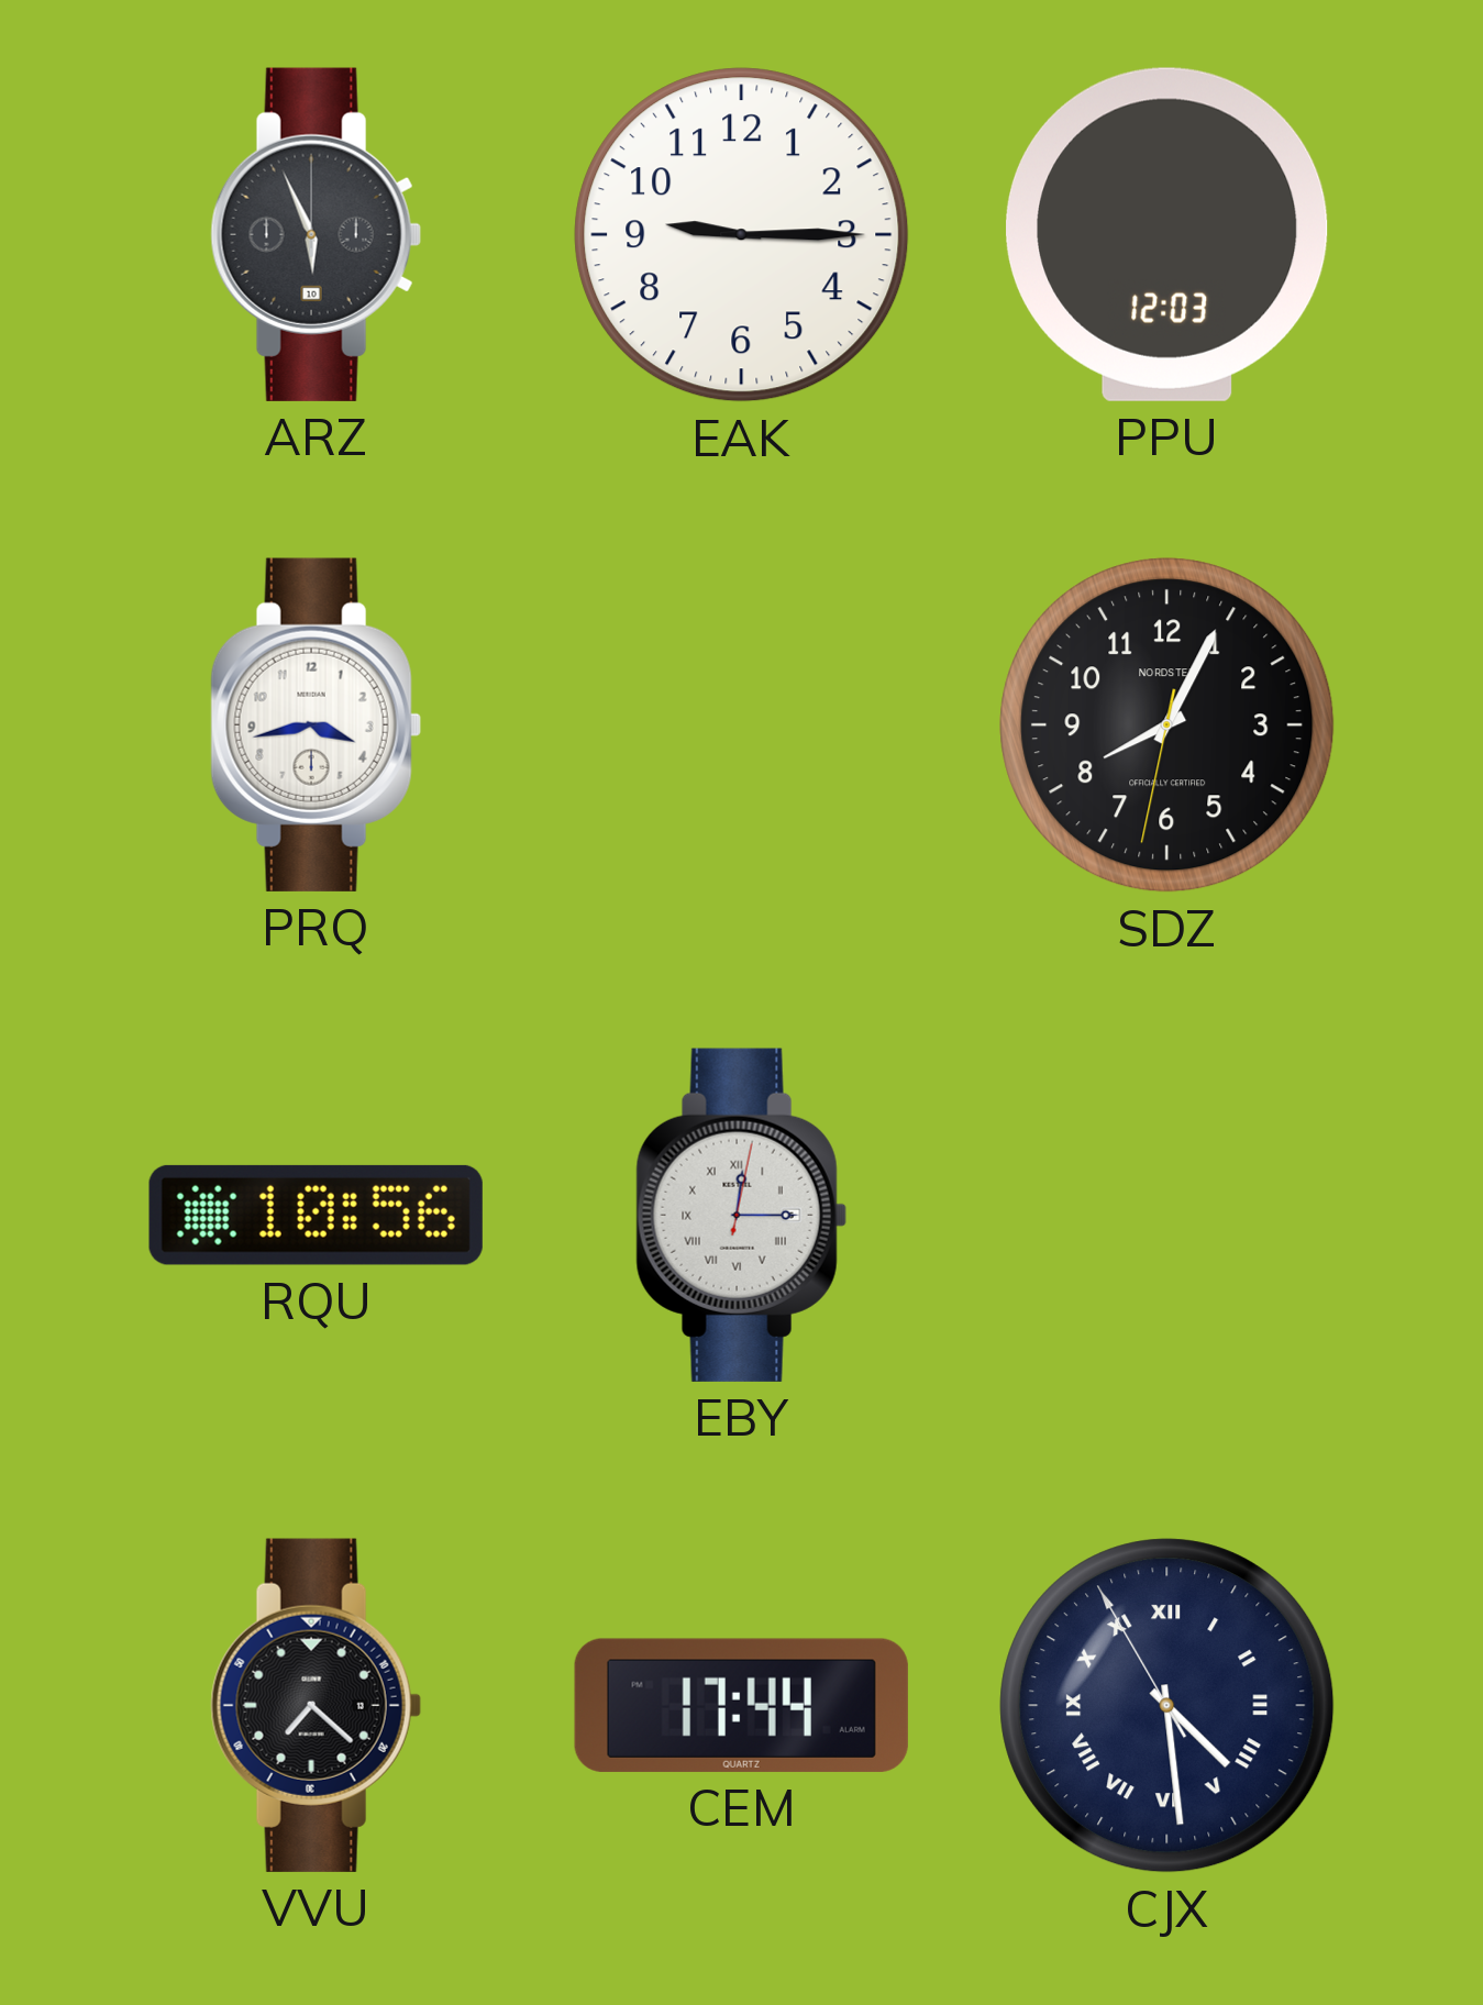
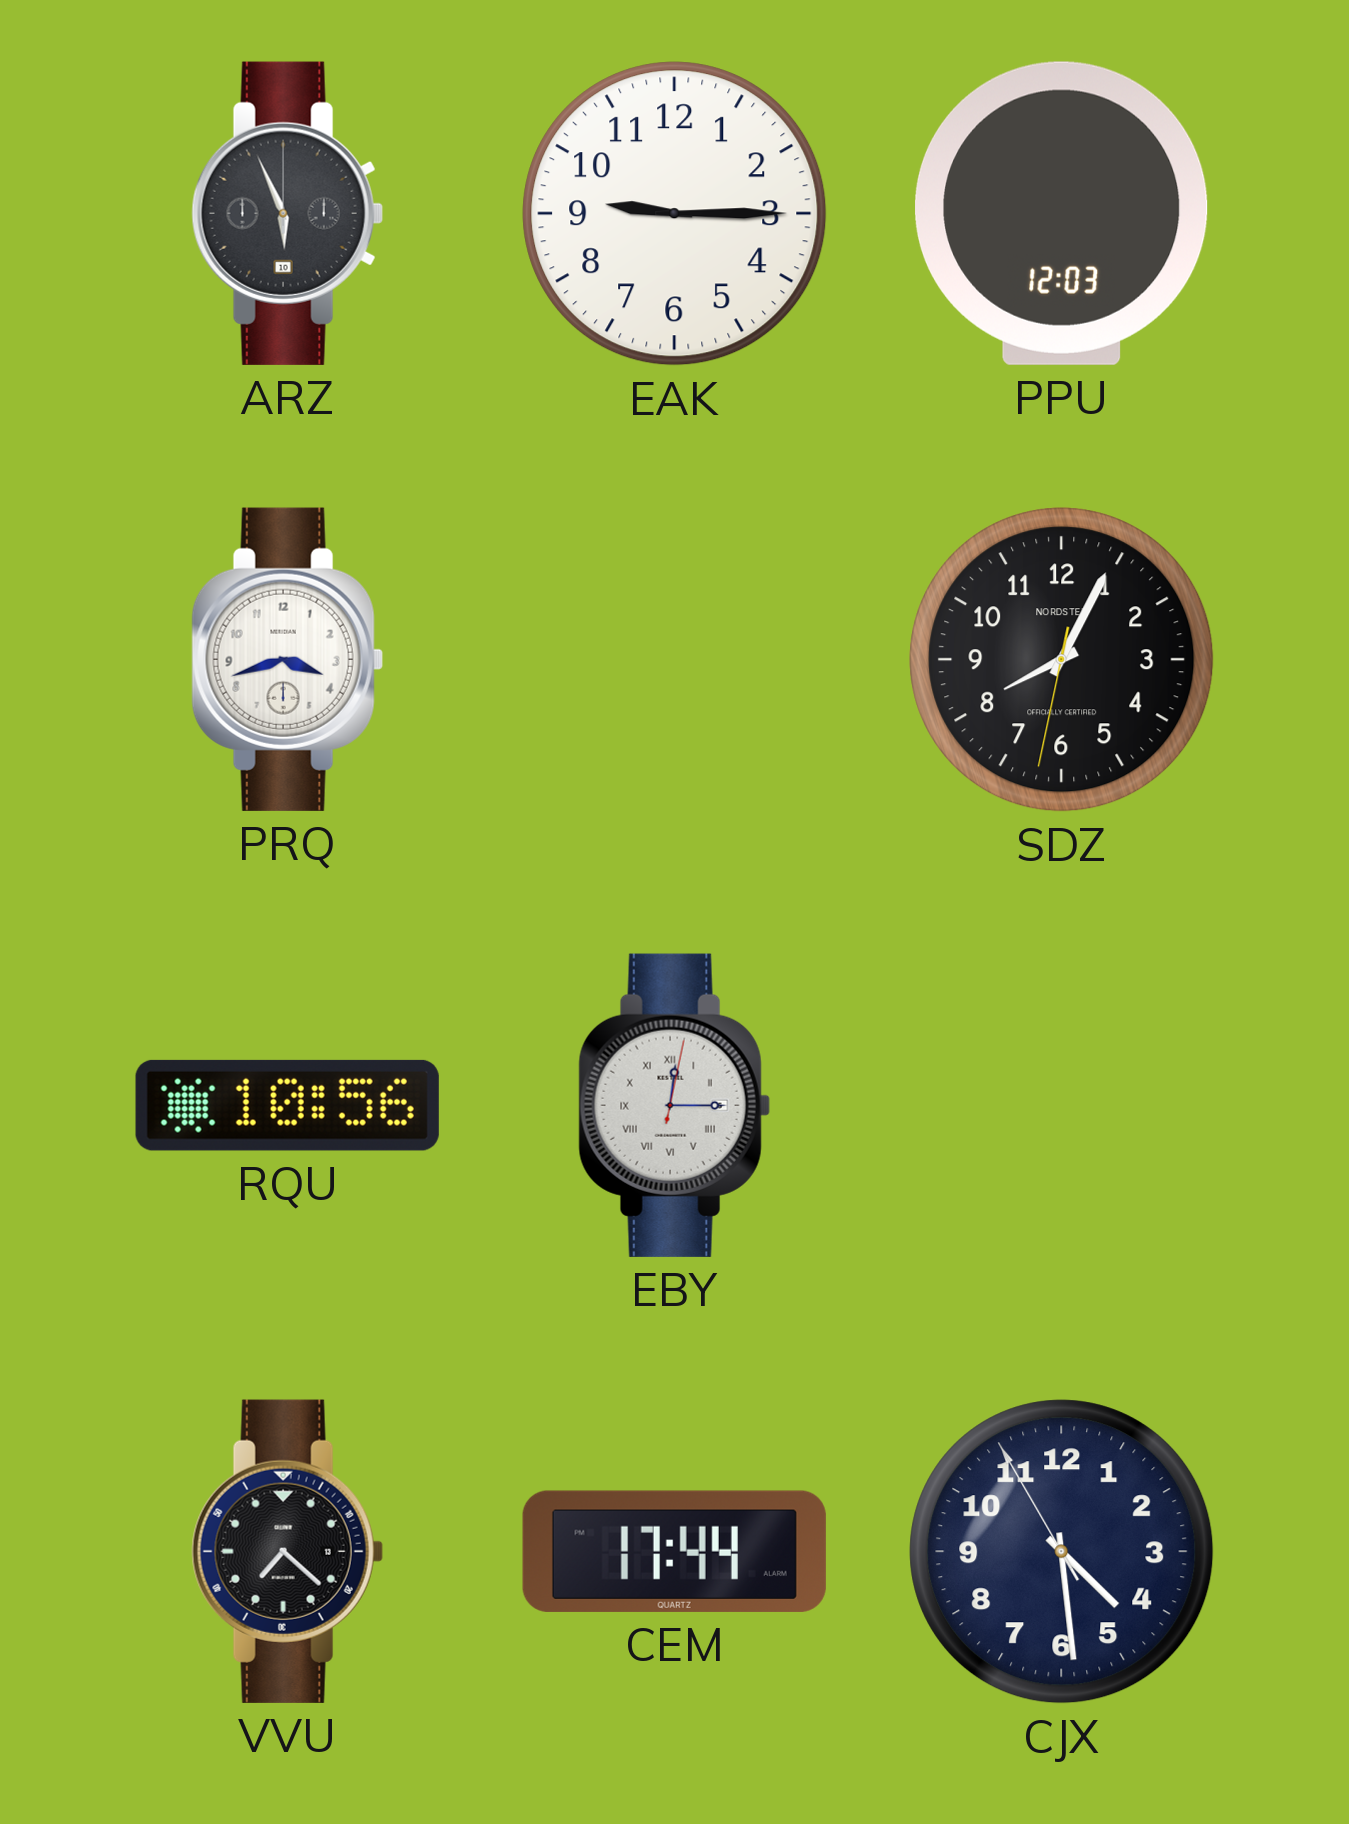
PRQ: 3:43 -> 3:42 (287, 659)
CJX numerals: Roman -> Arabic (1062, 1552)
